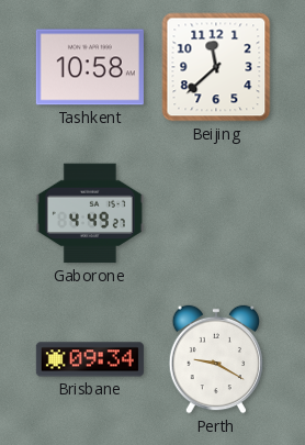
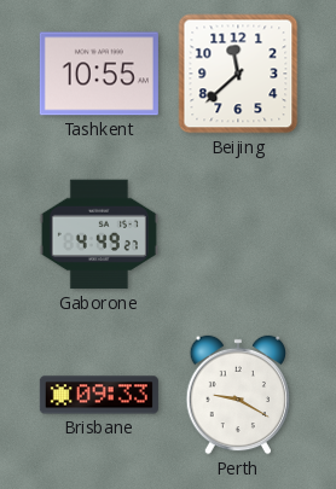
Tashkent: 10:58 -> 10:55 (99, 74)
Brisbane: 09:34 -> 09:33 (99, 395)
